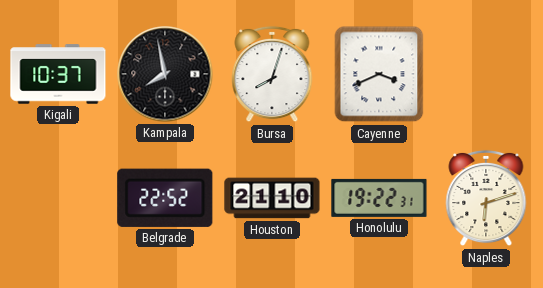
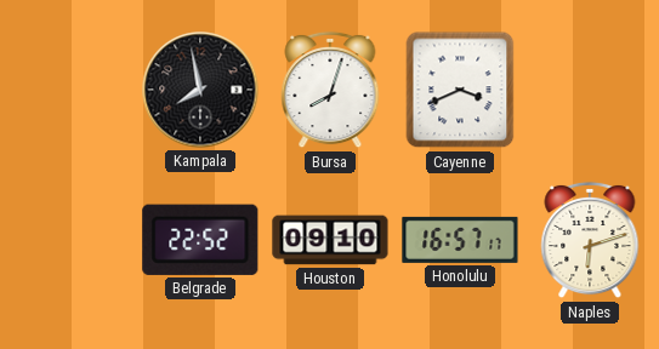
Kigali: 10:37 -> none (58, 74)
Houston: 21:10 -> 09:10 (330, 240)
Honolulu: 19:22 -> 16:57 (460, 240)
